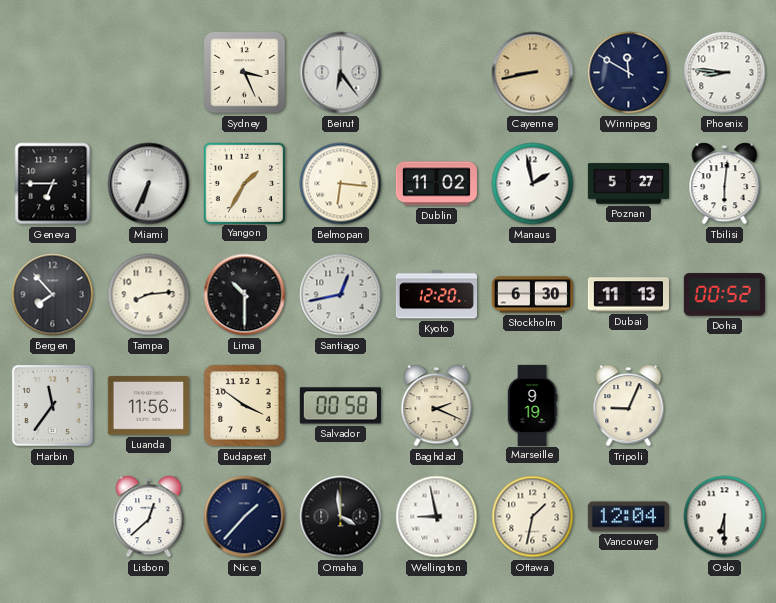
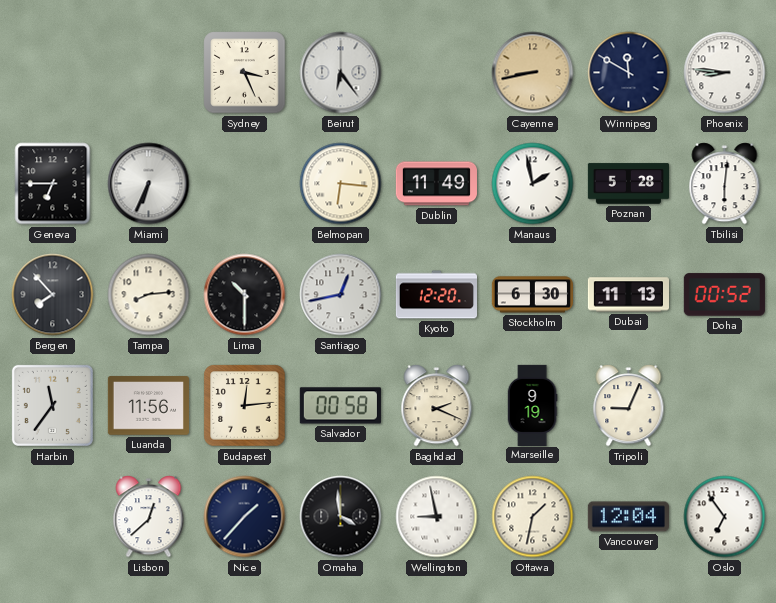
Yangon: 1:35 -> none (244, 183)
Dublin: 11:02 -> 11:49 (436, 184)
Poznan: 5:27 -> 5:28 (628, 184)
Budapest: 3:51 -> 12:14 (245, 406)
Oslo: 6:30 -> 6:54 (725, 517)
